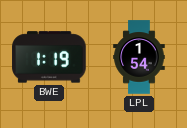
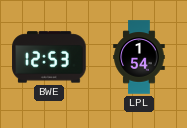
BWE: 1:19 -> 12:53 (49, 57)
